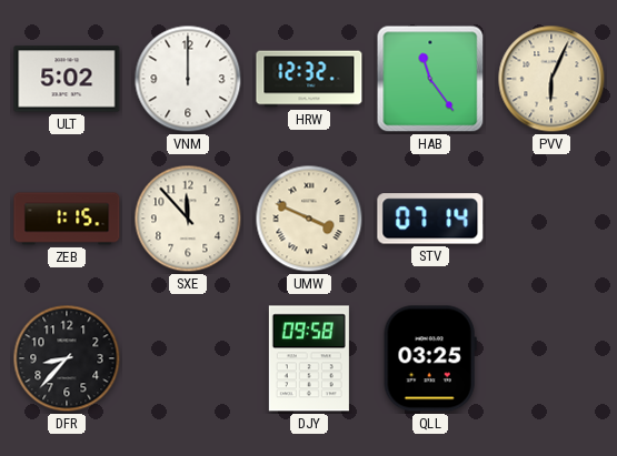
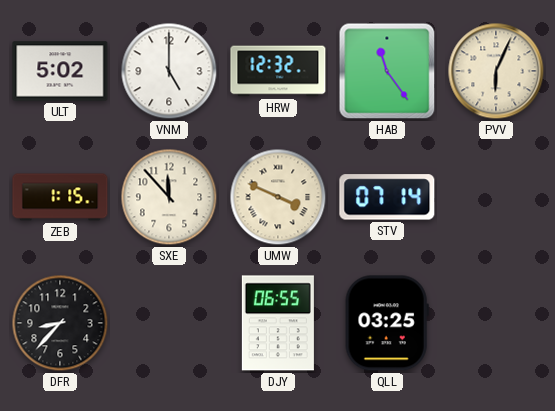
VNM: 12:00 -> 5:00 (169, 71)
DJY: 09:58 -> 06:55 (278, 323)
